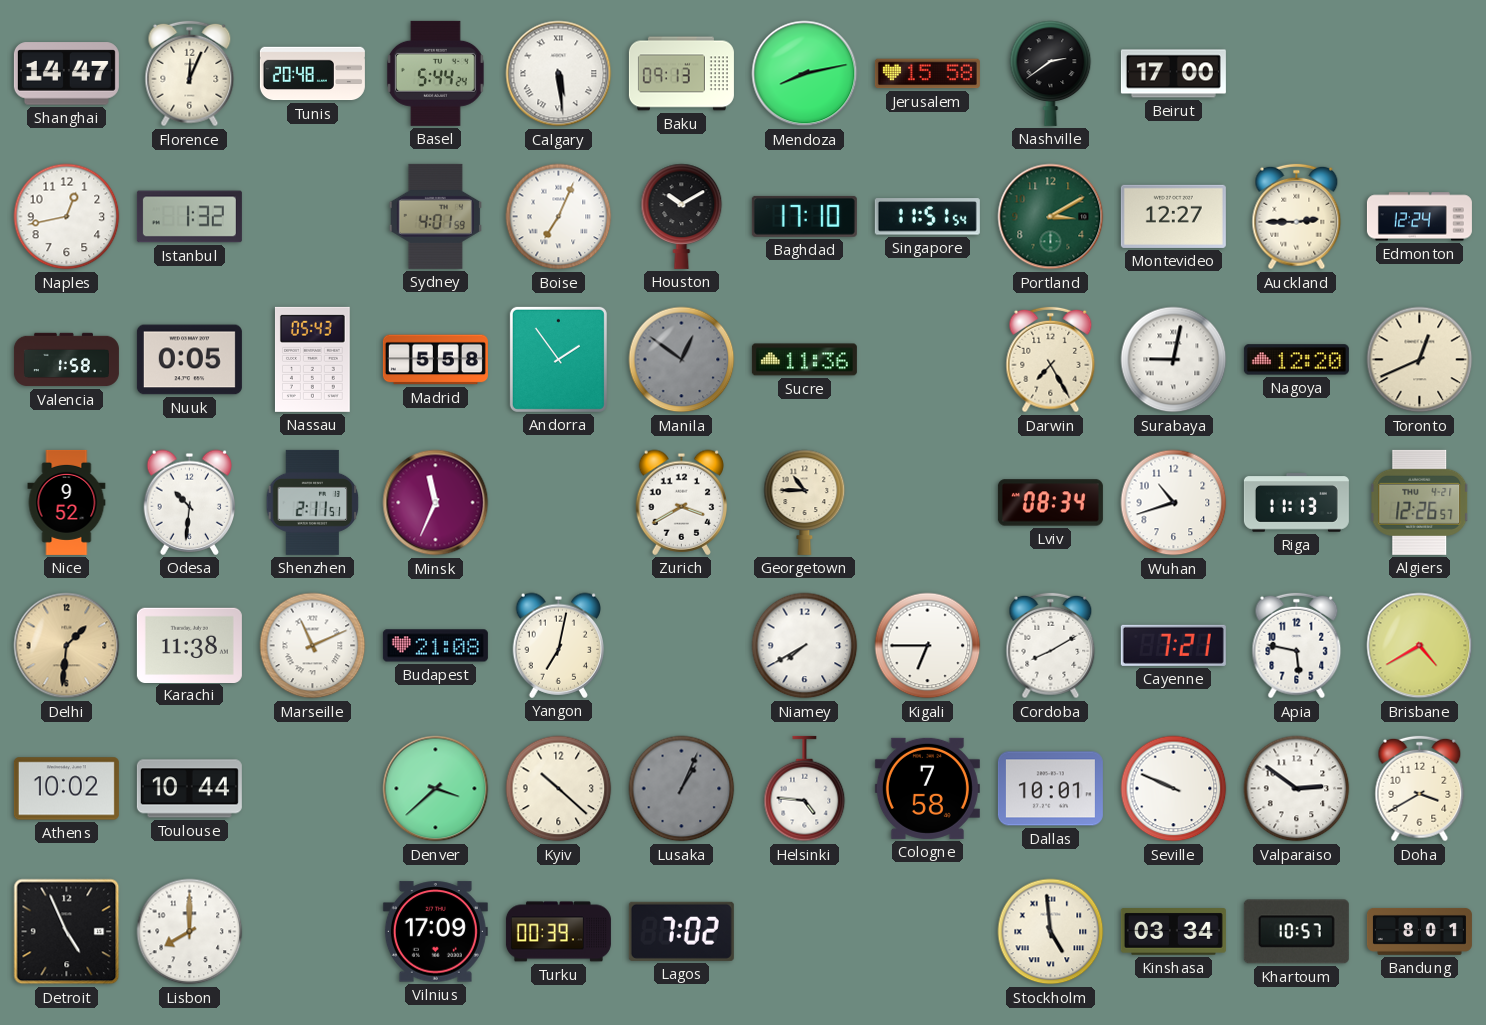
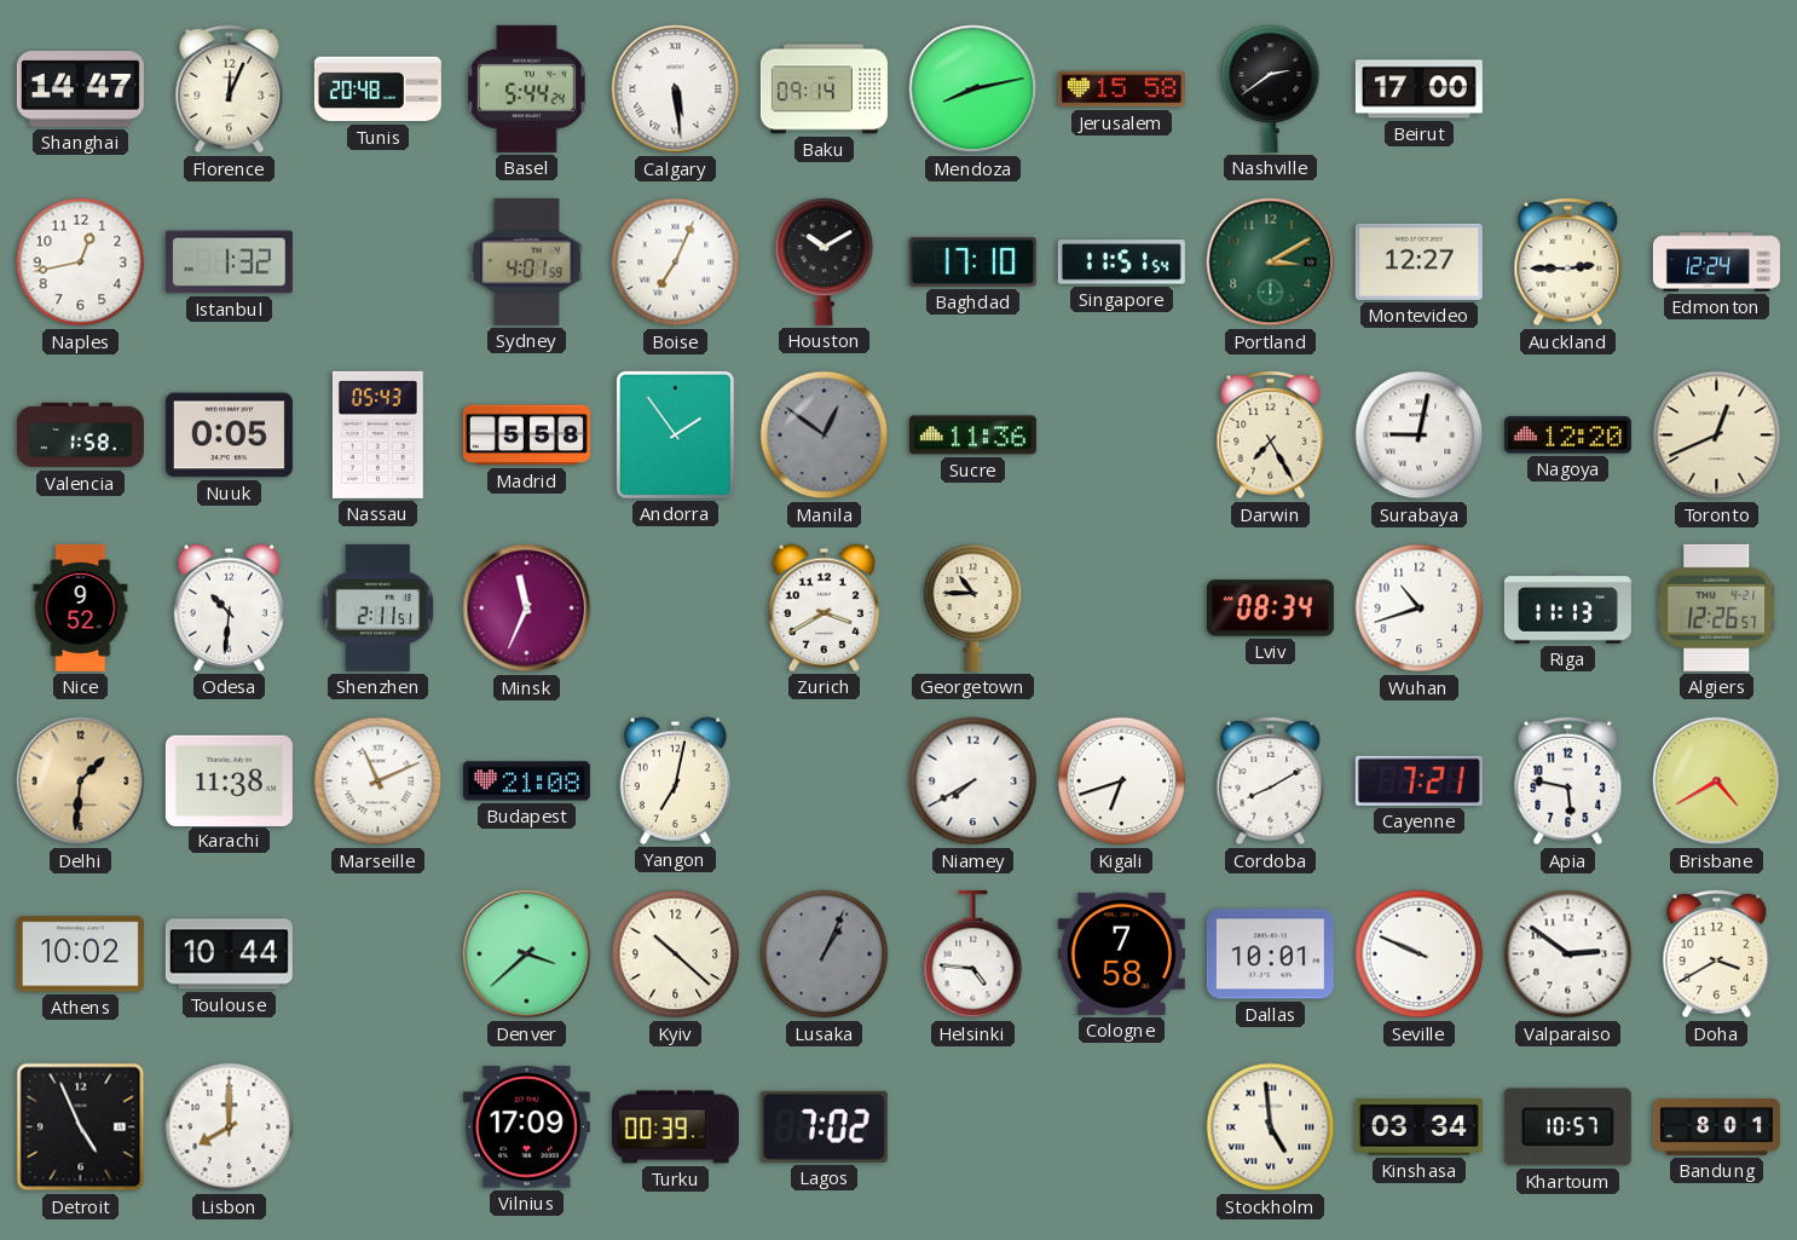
Baku: 09:13 -> 09:14 (824, 90)
Kigali: 6:45 -> 6:42 (1122, 782)
